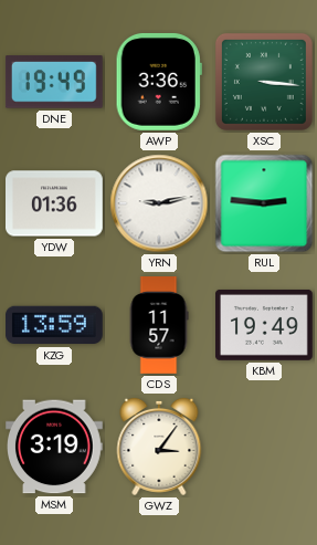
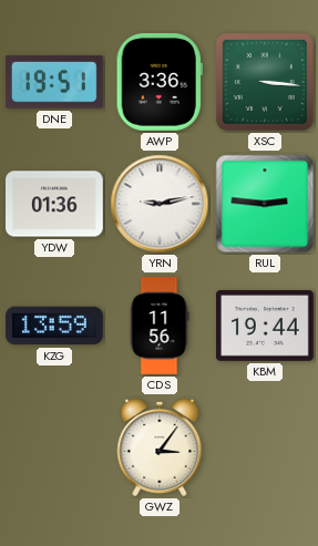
DNE: 19:49 -> 19:51 (54, 82)
CDS: 11:57 -> 11:56 (160, 327)
KBM: 19:49 -> 19:44 (266, 326)
MSM: 3:19 -> none (55, 447)
